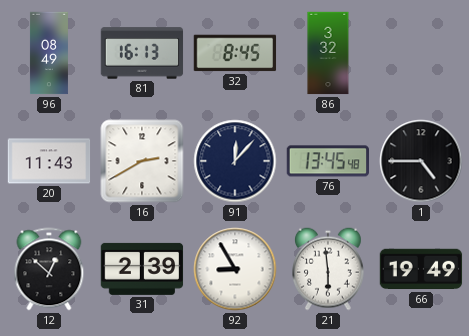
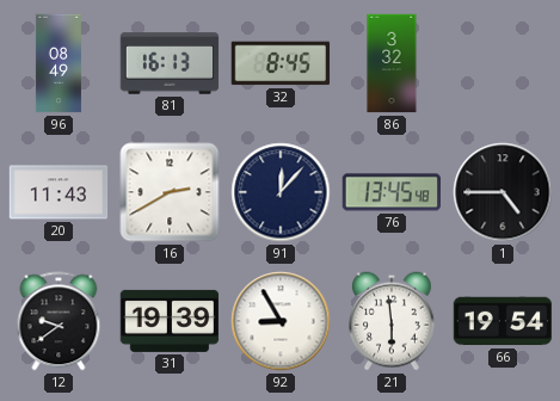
12: 12:52 -> 9:39 (59, 321)
31: 2:39 -> 19:39 (170, 321)
66: 19:49 -> 19:54 (503, 321)
